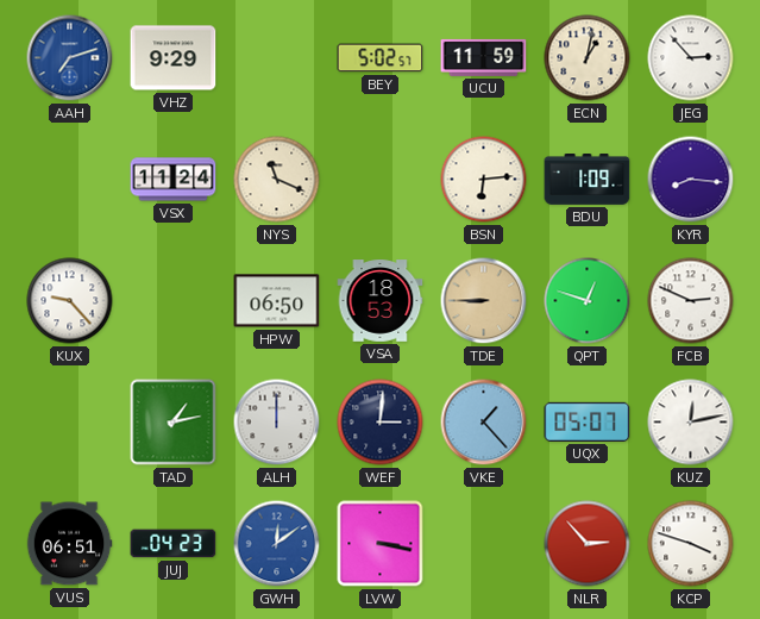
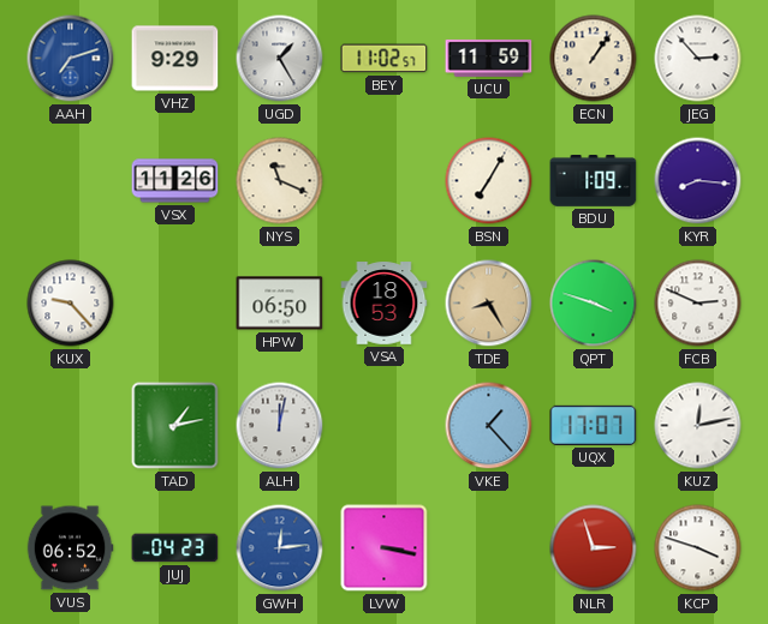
UGD: none -> 1:25 (280, 59)
BEY: 5:02 -> 11:02 (385, 59)
ECN: 1:02 -> 1:06 (594, 59)
VSX: 11:24 -> 11:26 (175, 181)
BSN: 6:14 -> 7:05 (489, 181)
TDE: 8:45 -> 8:25 (489, 304)
QPT: 12:48 -> 3:48 (594, 304)
ALH: 12:00 -> 12:02 (280, 426)
WEF: 3:01 -> none (381, 423)
UQX: 05:07 -> 17:07 (594, 425)
VUS: 06:51 -> 06:52 (70, 548)
GWH: 12:09 -> 12:14 (280, 548)
NLR: 2:53 -> 2:57 (594, 548)
